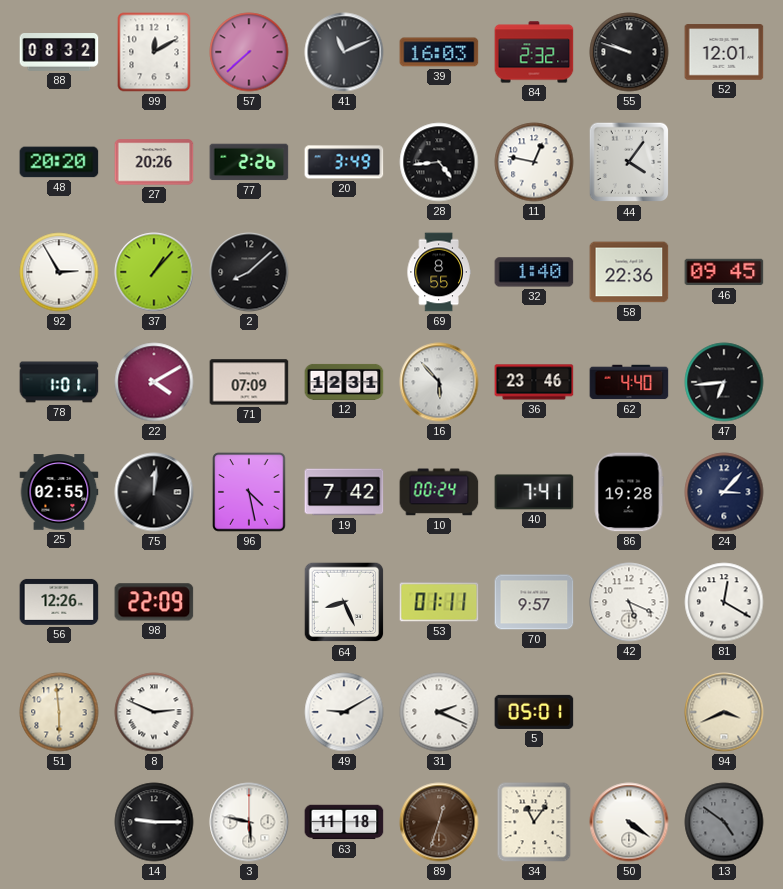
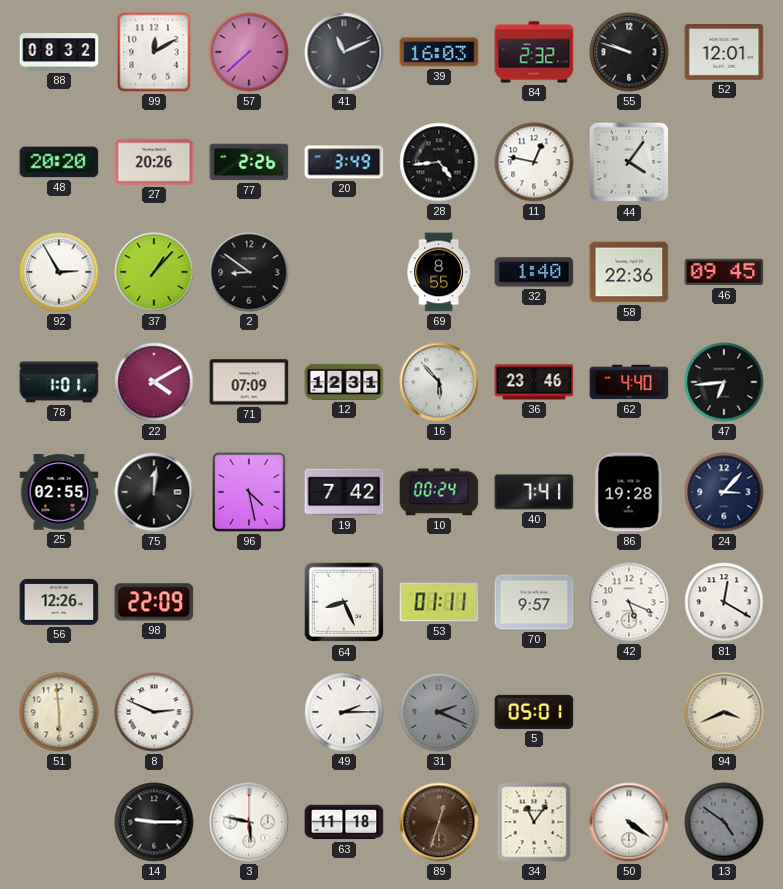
2: 8:08 -> 8:51 (249, 272)
49: 9:10 -> 2:15 (344, 712)
31 dial: white -> grey (439, 712)
